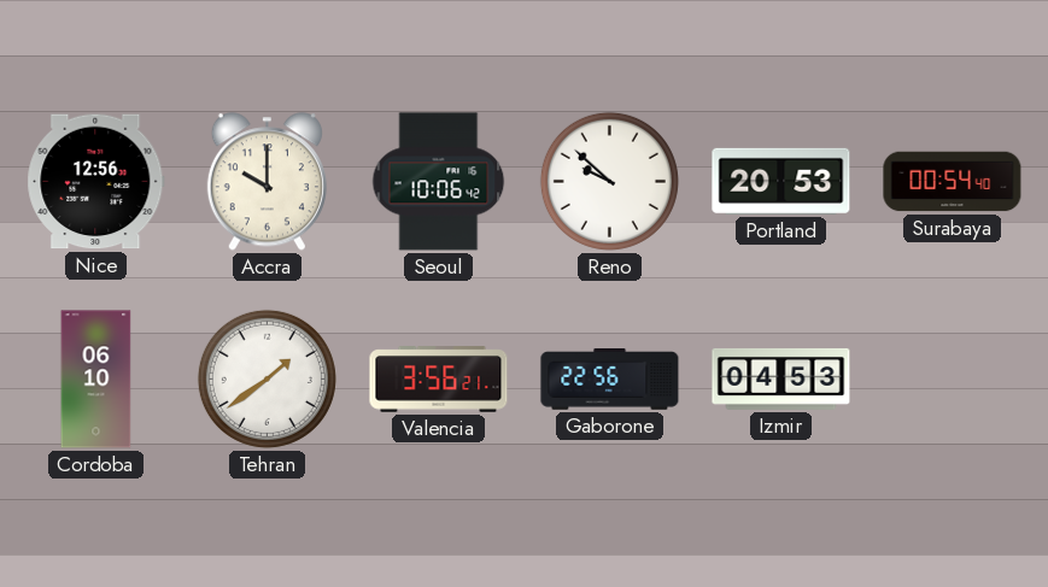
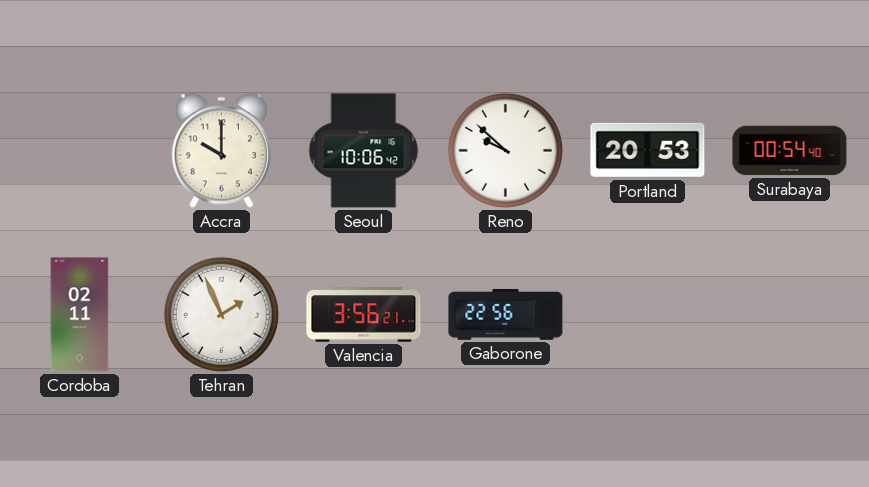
Nice: 12:56 -> none (96, 182)
Cordoba: 06:10 -> 02:11 (80, 315)
Tehran: 1:39 -> 1:56 (221, 314)
Izmir: 04:53 -> none (781, 378)
